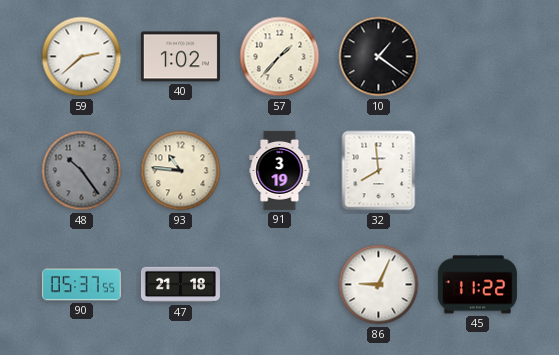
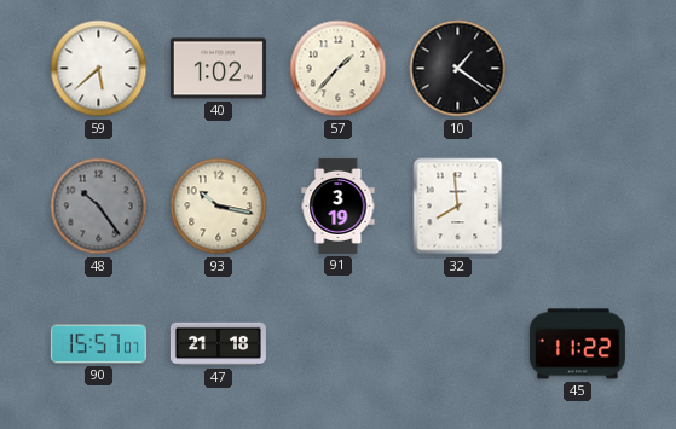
59: 2:38 -> 5:38 (99, 69)
93: 10:46 -> 10:17 (219, 207)
90: 05:37 -> 15:57 (98, 344)
86: 9:04 -> none (379, 285)
